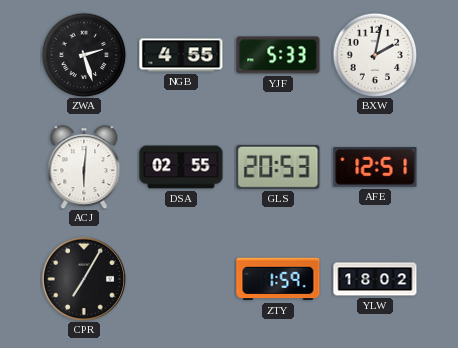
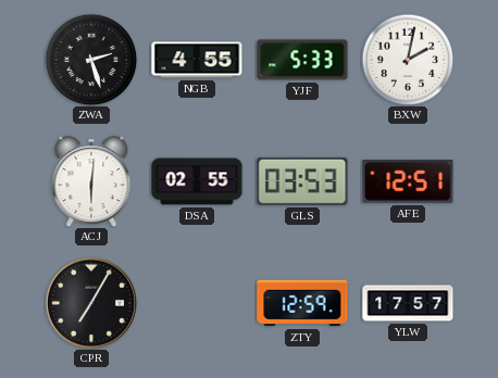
GLS: 20:53 -> 03:53 (302, 181)
ZTY: 1:59 -> 12:59 (302, 303)
YLW: 18:02 -> 17:57 (408, 303)
